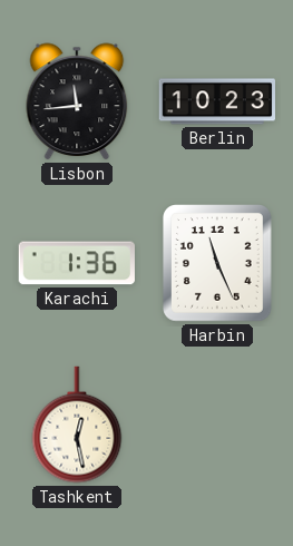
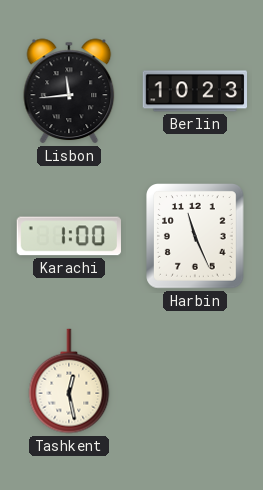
Karachi: 1:36 -> 1:00 (69, 236)
